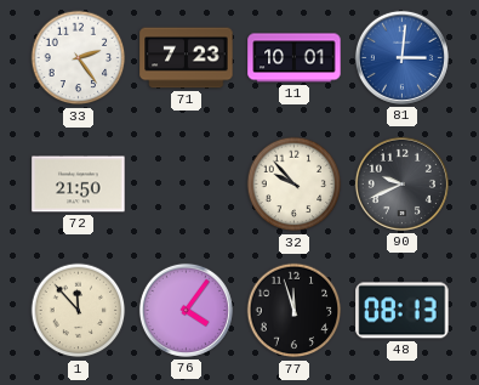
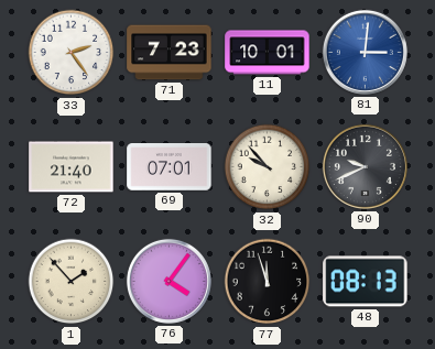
72: 21:50 -> 21:40 (72, 167)
69: none -> 07:01 (170, 167)
1: 11:53 -> 1:53 (72, 282)
